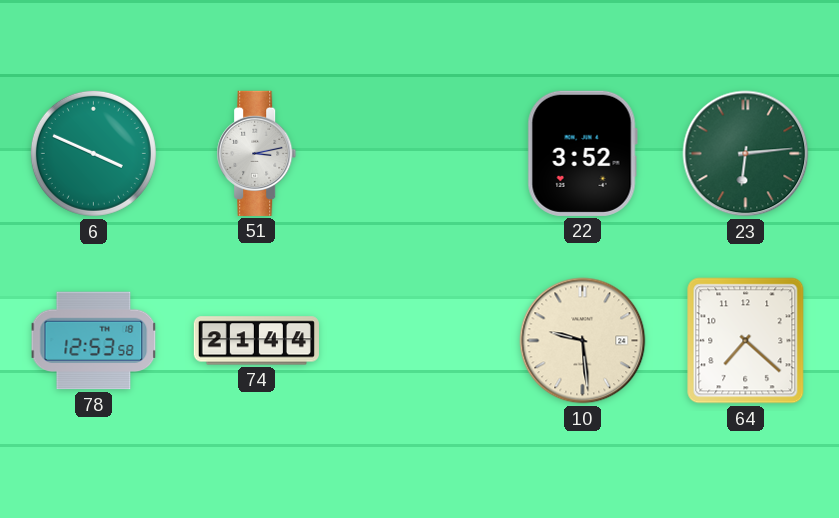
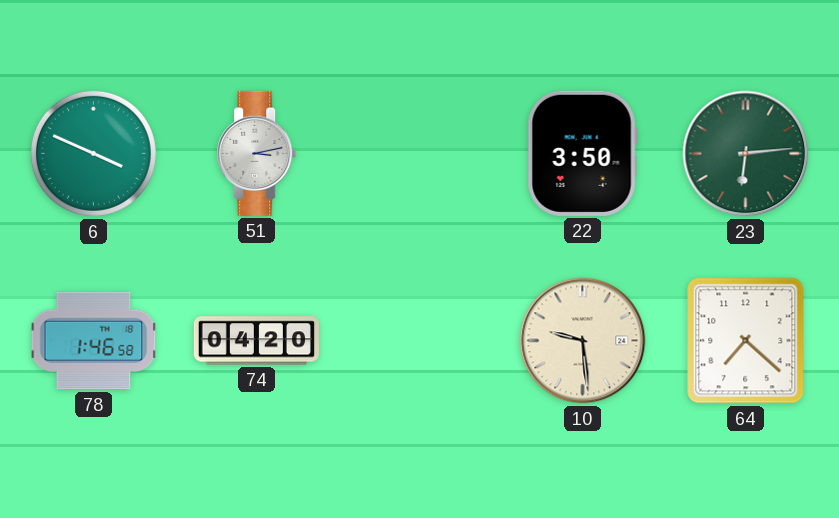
22: 3:52 -> 3:50 (582, 153)
78: 12:53 -> 1:46 (94, 341)
74: 21:44 -> 04:20 (256, 341)
